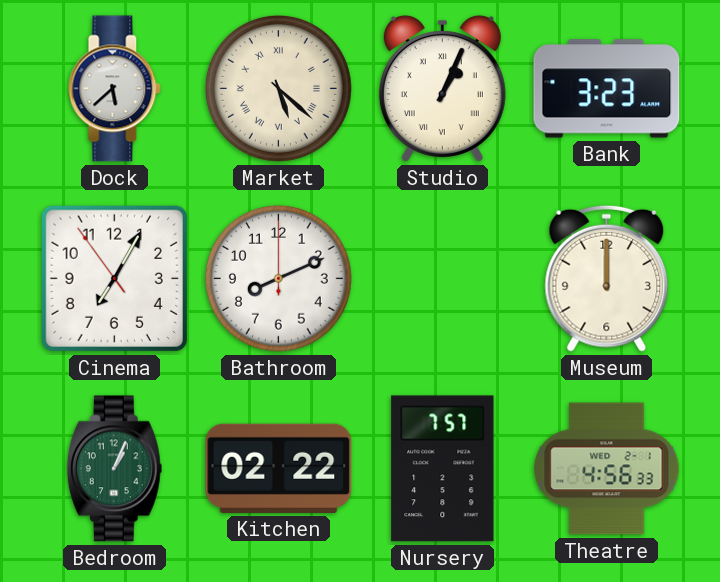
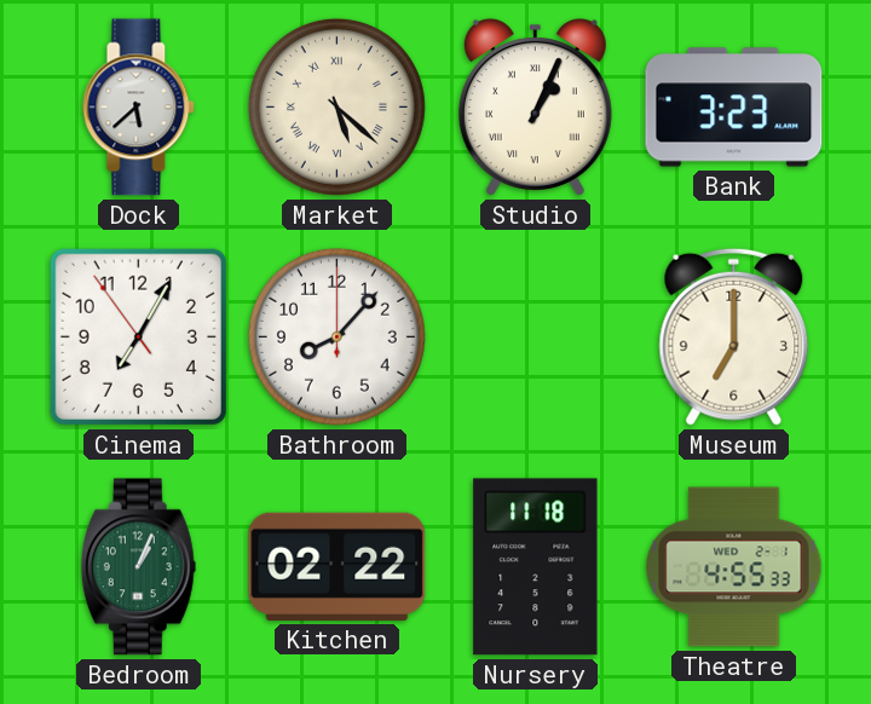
Bathroom: 8:11 -> 8:07 (336, 336)
Museum: 12:00 -> 7:00 (734, 336)
Nursery: 7:57 -> 11:18 (536, 567)
Theatre: 4:56 -> 4:55 (734, 567)
